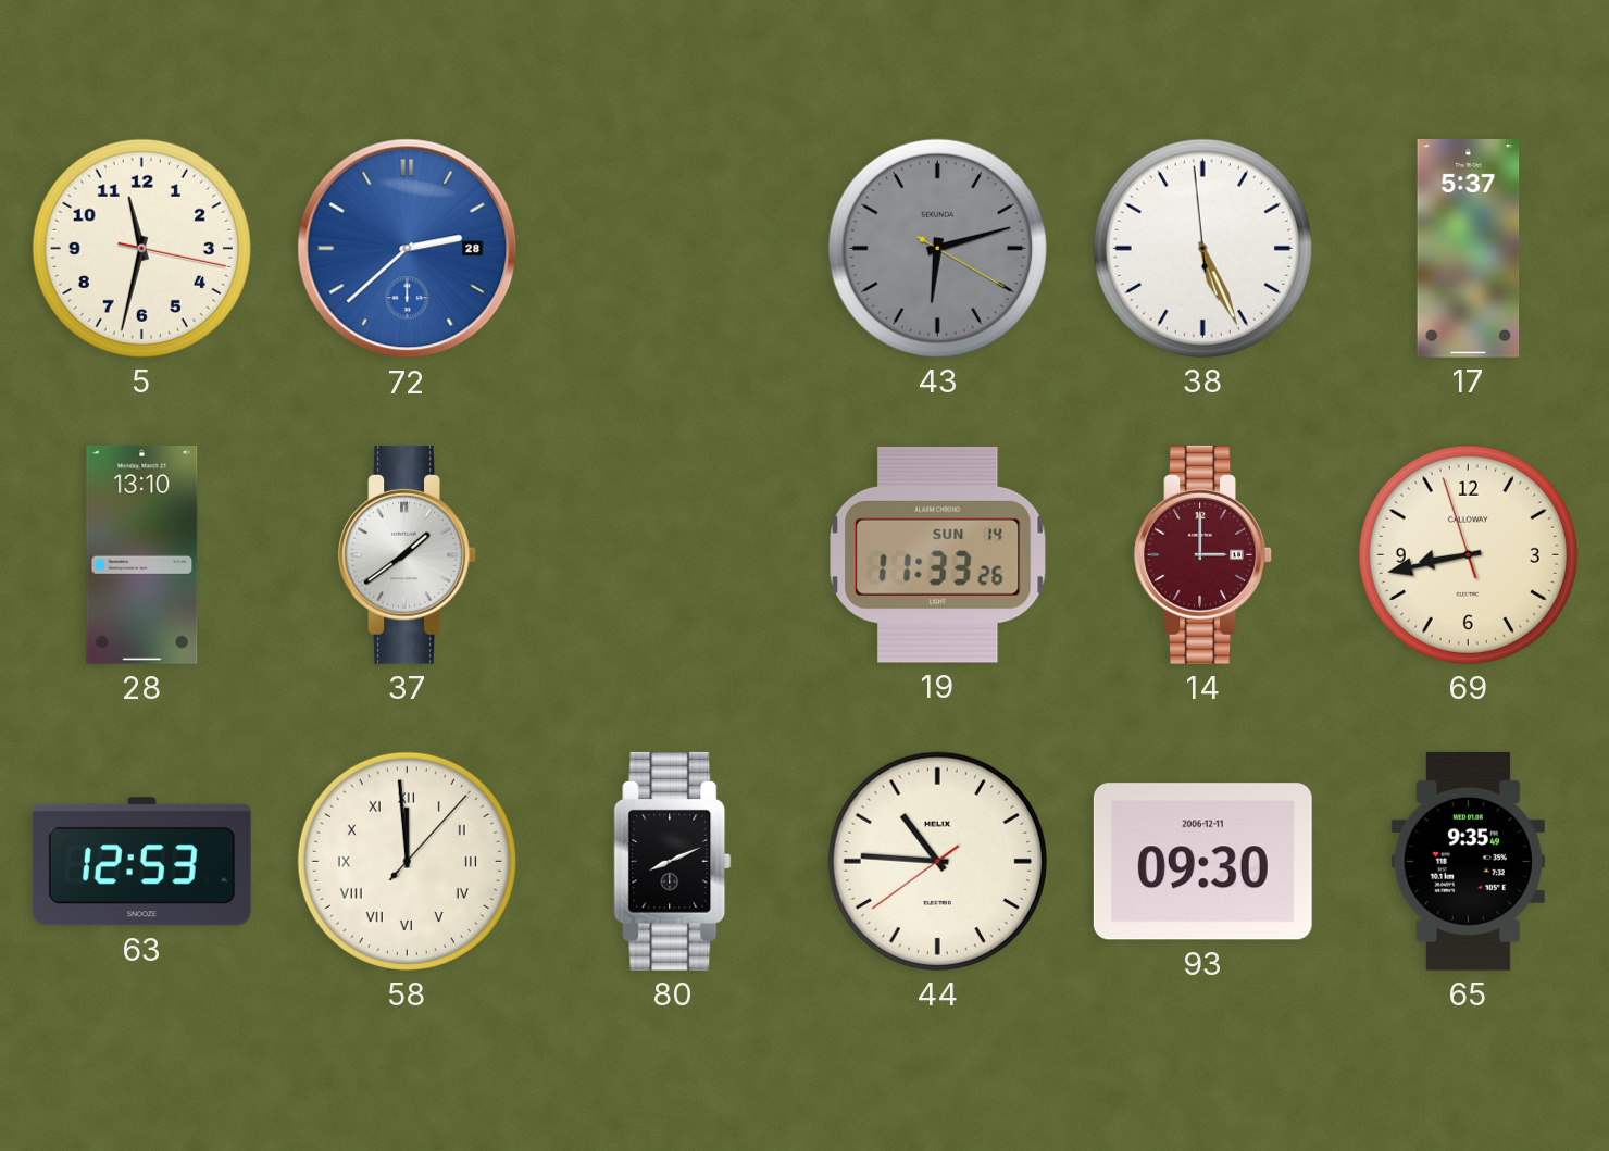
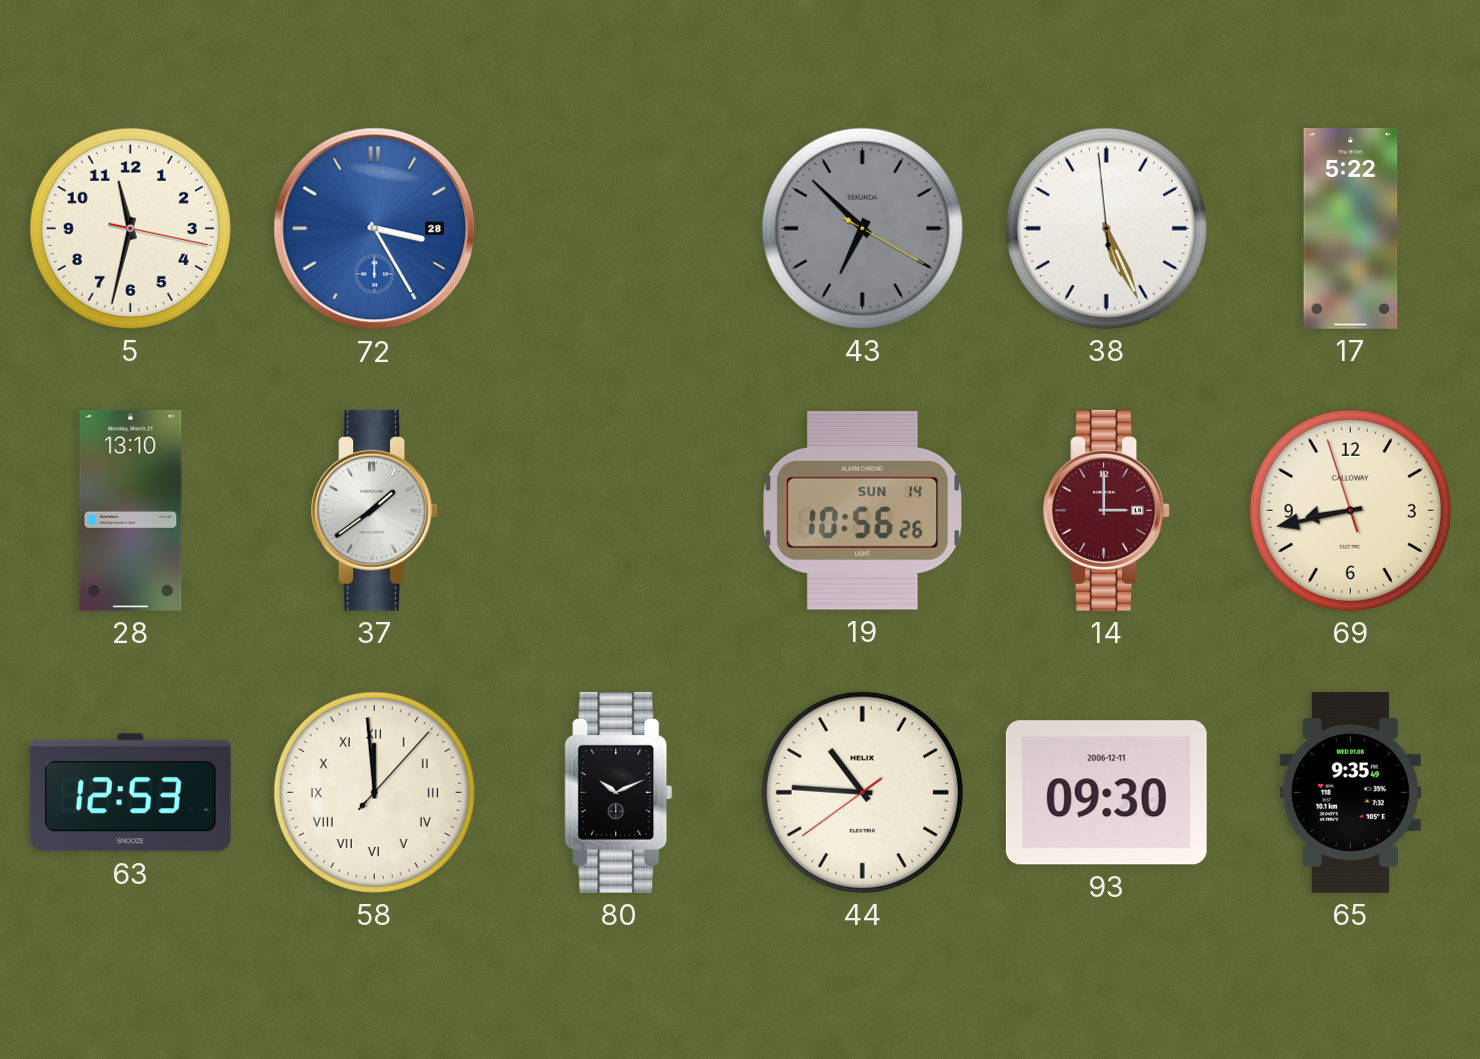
72: 2:38 -> 3:25 (375, 229)
43: 6:12 -> 6:52 (862, 228)
17: 5:37 -> 5:22 (1351, 228)
19: 11:33 -> 10:56 (863, 510)
80: 8:11 -> 10:11 (619, 792)
